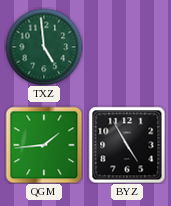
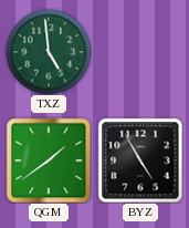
QGM: 1:44 -> 1:39 (49, 160)
